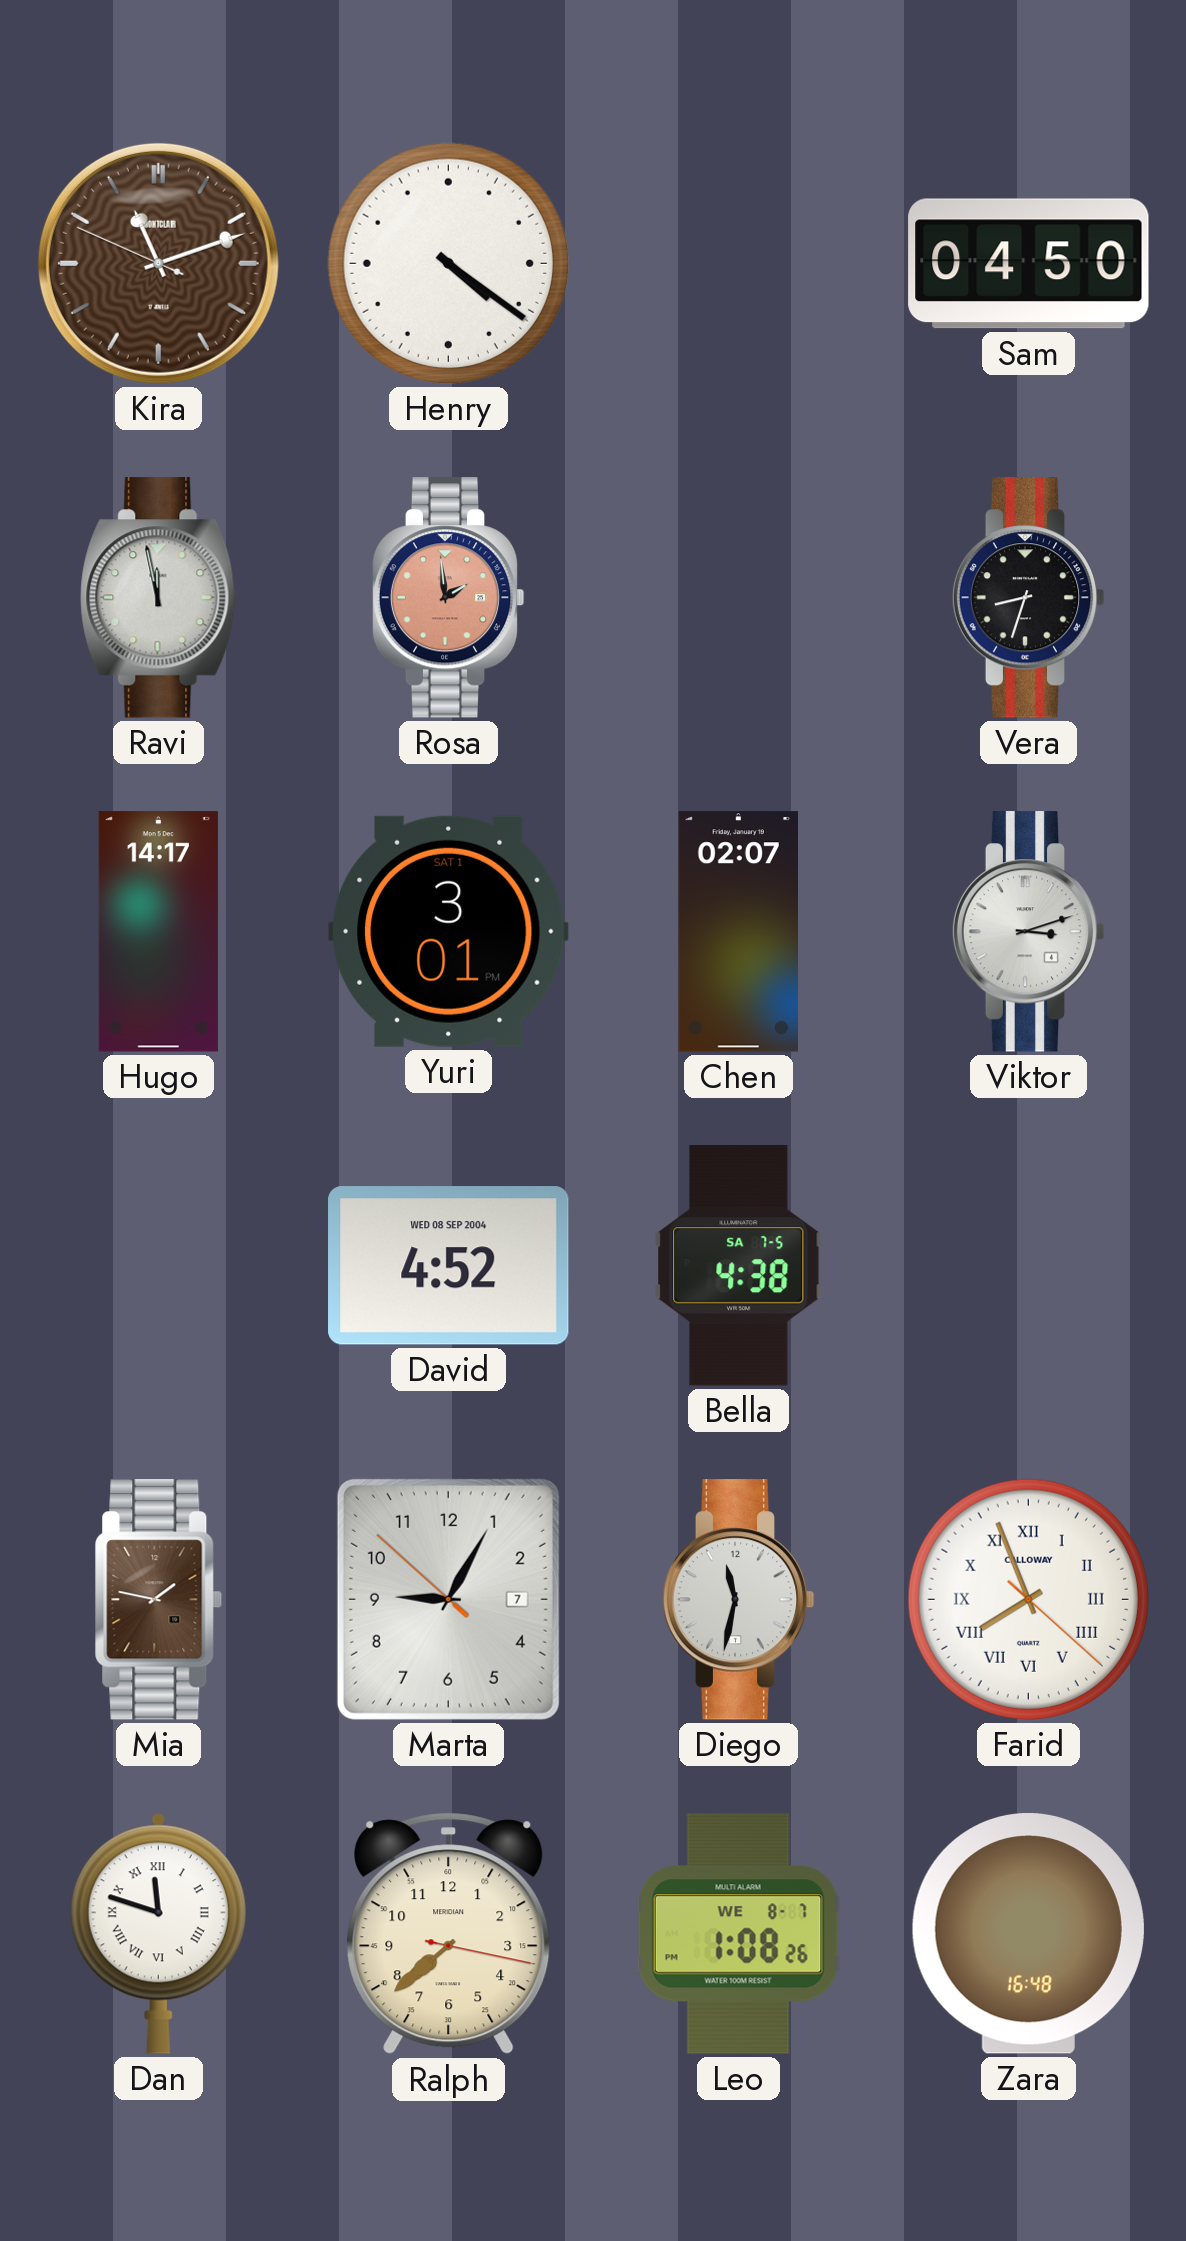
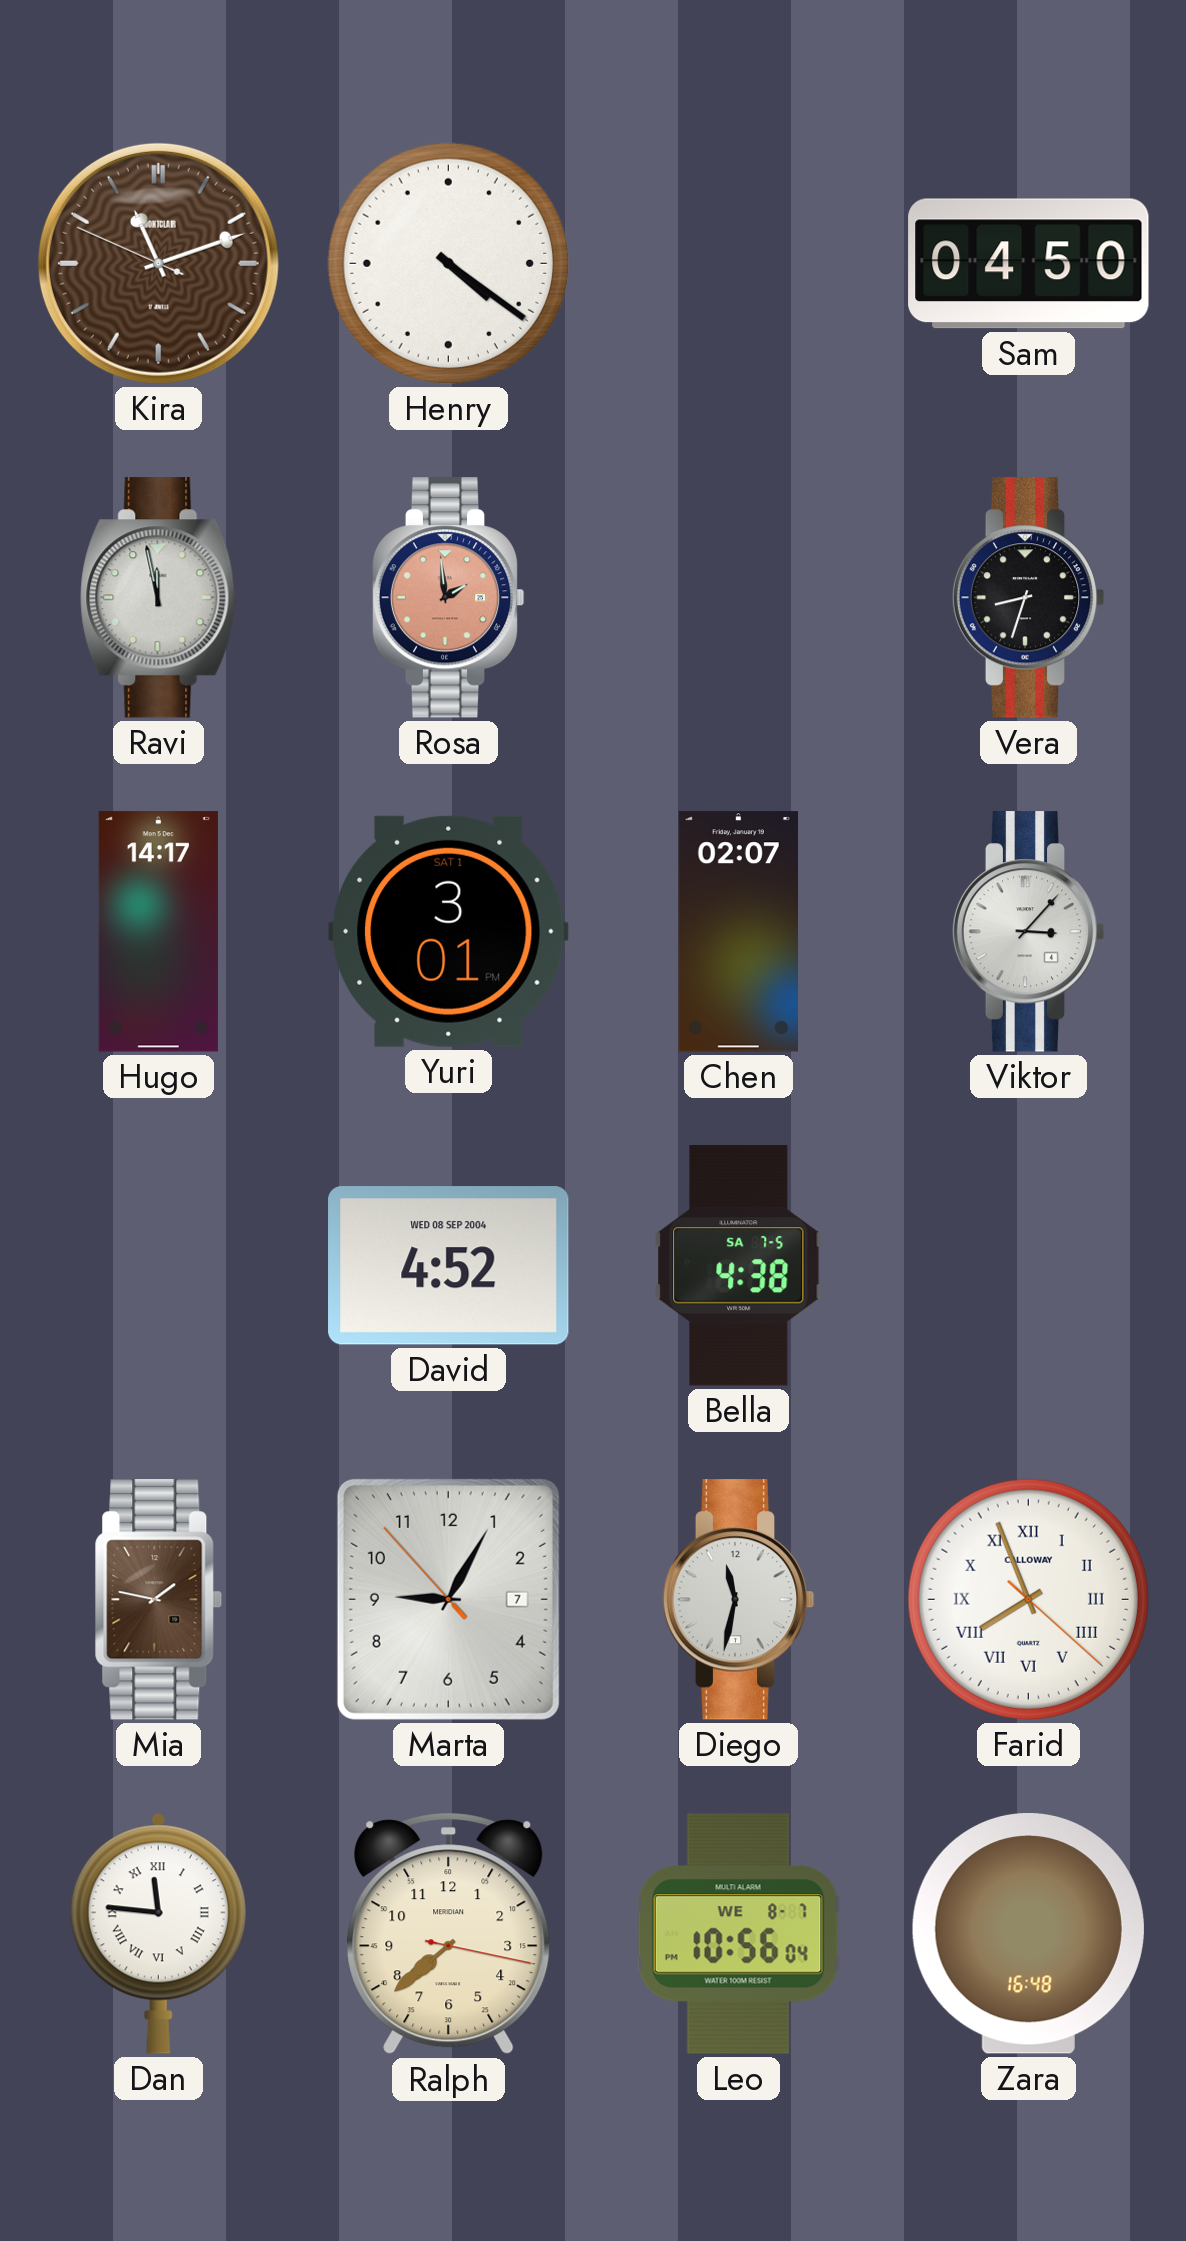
Viktor: 3:12 -> 3:07 (1028, 932)
Marta: 9:04:52 -> 9:04:53 (448, 1599)
Dan: 11:48 -> 11:46 (158, 1933)
Leo: 1:08 -> 10:56 (739, 1934)
